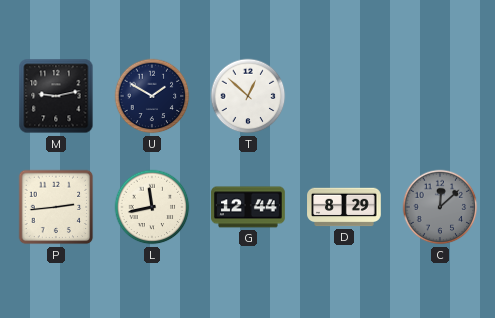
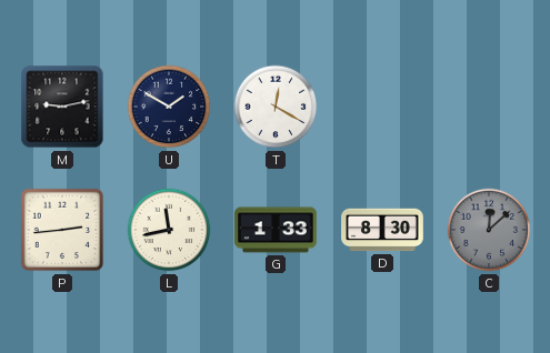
T: 12:52 -> 12:20 (276, 107)
G: 12:44 -> 1:33 (276, 230)
D: 8:29 -> 8:30 (382, 230)
